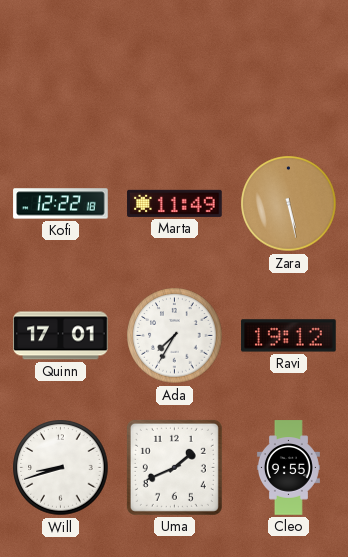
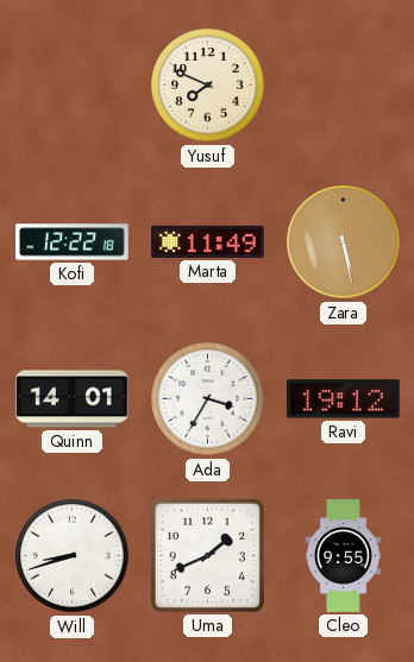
Yusuf: none -> 7:49 (208, 86)
Quinn: 17:01 -> 14:01 (73, 399)
Ada: 7:35 -> 3:35 (208, 399)
